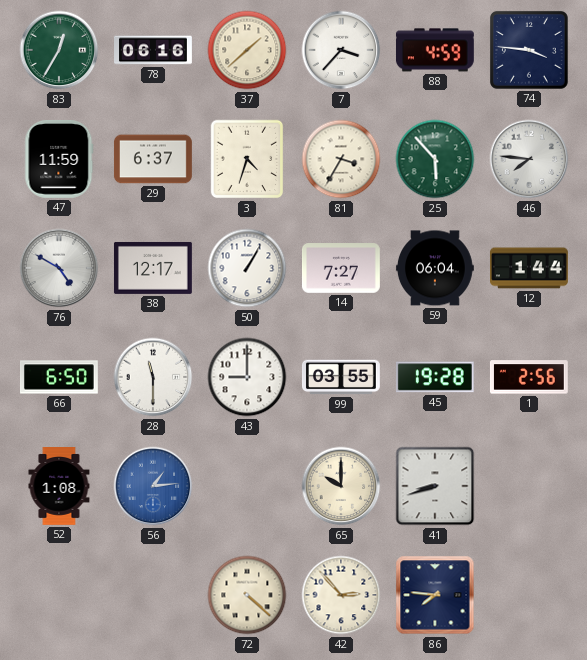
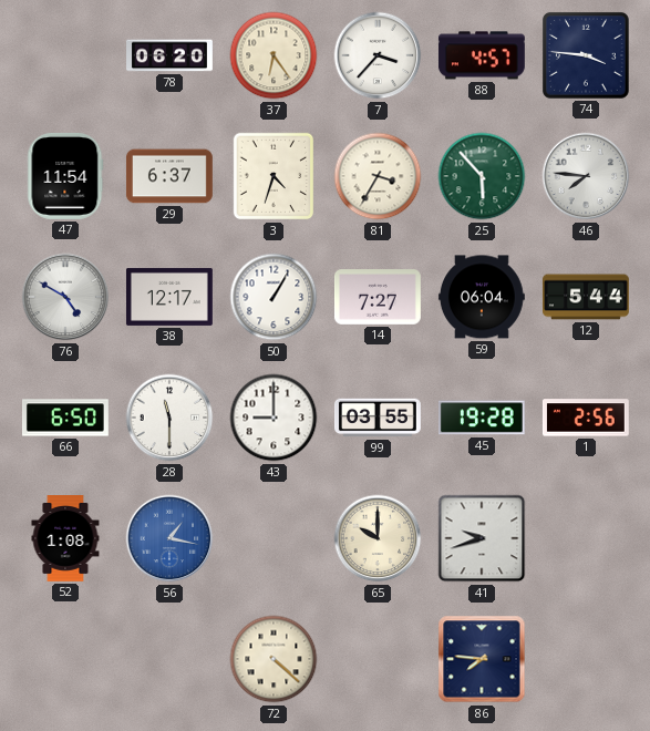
83: 12:35 -> none (59, 50)
78: 06:16 -> 06:20 (171, 55)
37: 1:38 -> 6:24 (274, 55)
88: 4:59 -> 4:57 (482, 55)
47: 11:59 -> 11:54 (65, 176)
12: 1:44 -> 5:44 (587, 297)
56: 1:14 -> 1:17 (169, 538)
41: 8:42 -> 9:42 (482, 538)
42: 2:53 -> none (341, 595)
